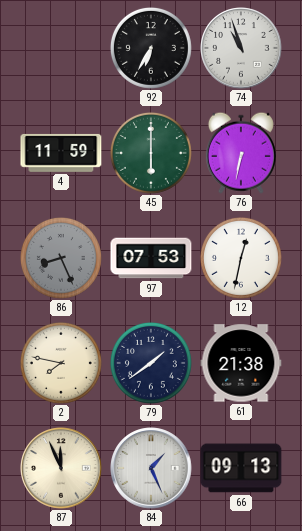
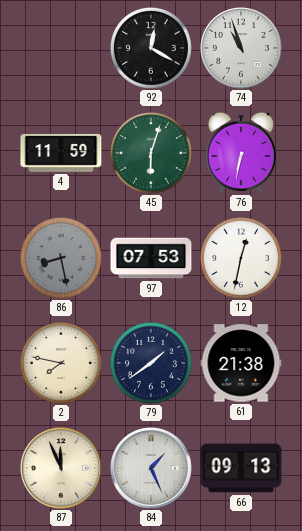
92: 6:35 -> 12:20 (151, 48)
45: 6:00 -> 6:03 (151, 153)
86: 8:26 -> 8:28 (61, 258)
